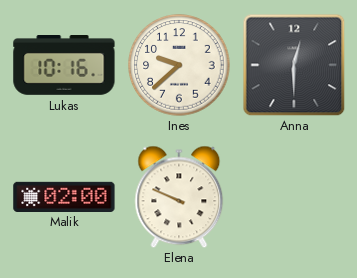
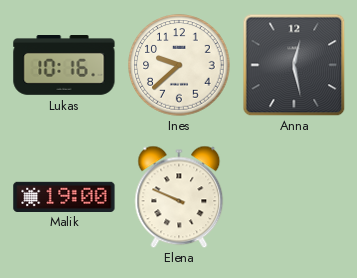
Anna: 12:30 -> 12:28 (294, 65)
Malik: 02:00 -> 19:00 (64, 196)
